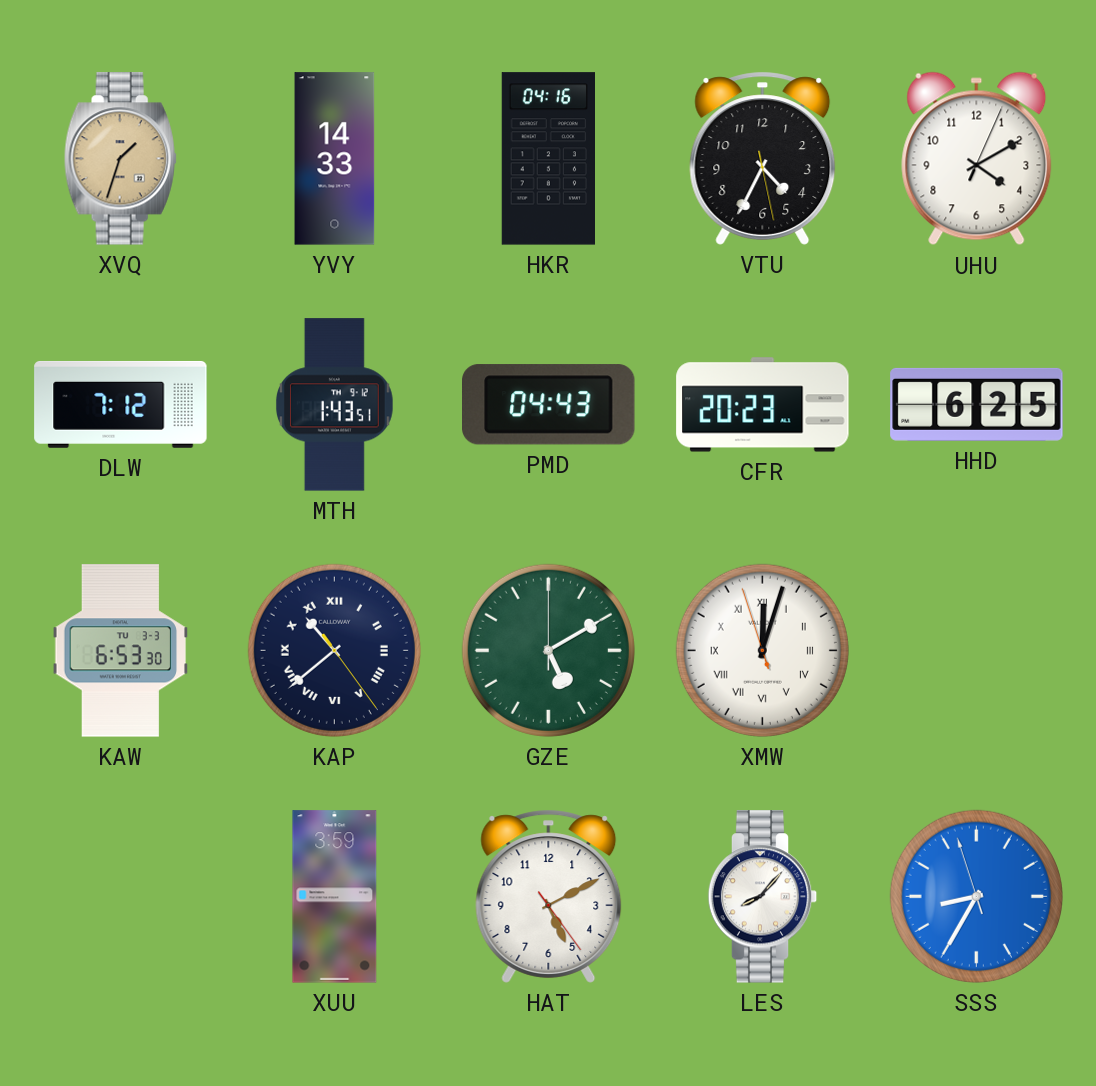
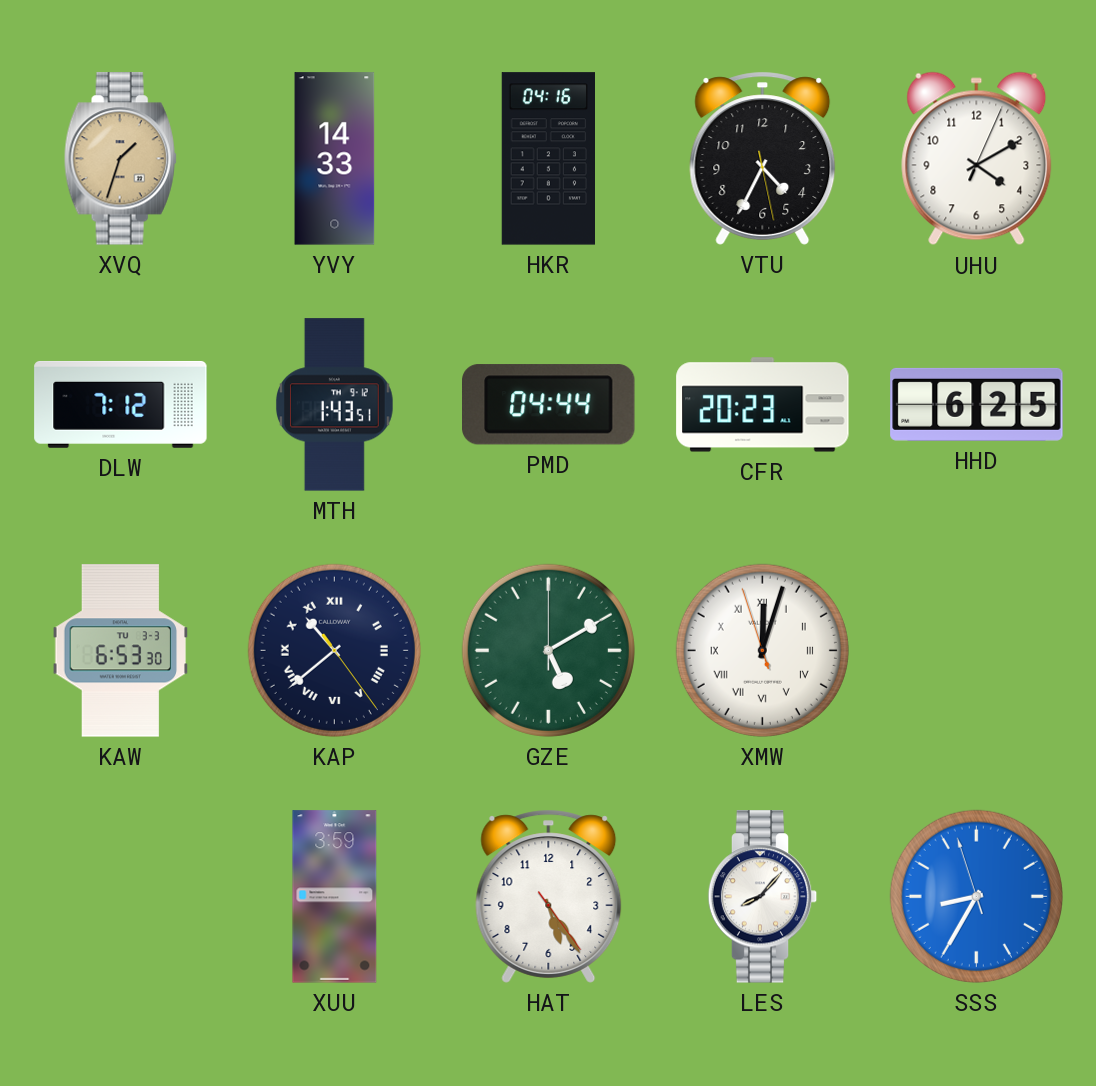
PMD: 04:43 -> 04:44 (549, 405)
HAT: 5:10 -> 5:24 (549, 896)
